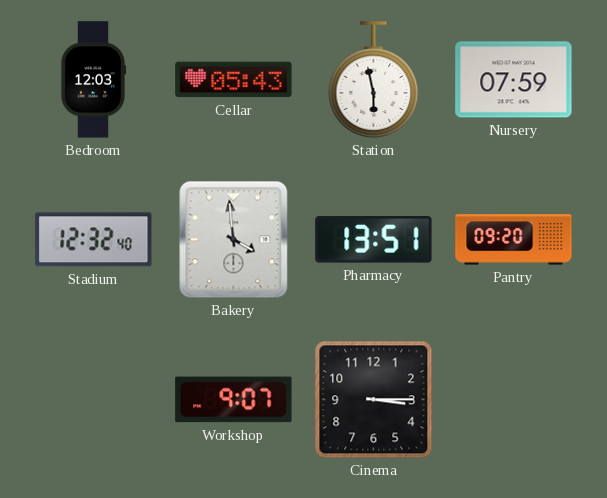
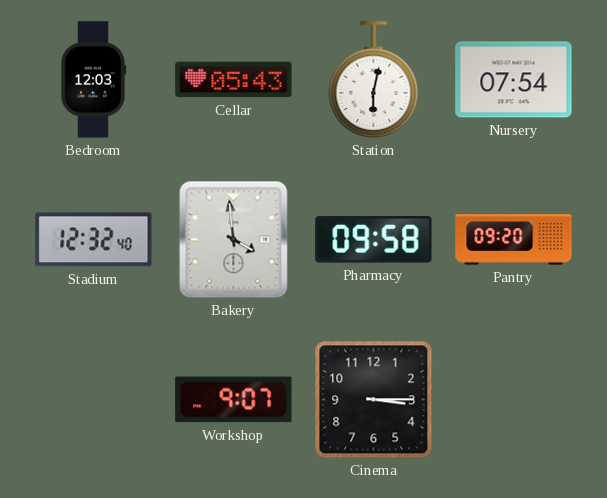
Station: 5:58 -> 6:02 (374, 80)
Nursery: 07:59 -> 07:54 (514, 80)
Pharmacy: 13:51 -> 09:58 (374, 240)
